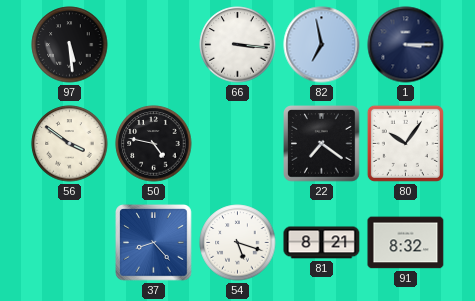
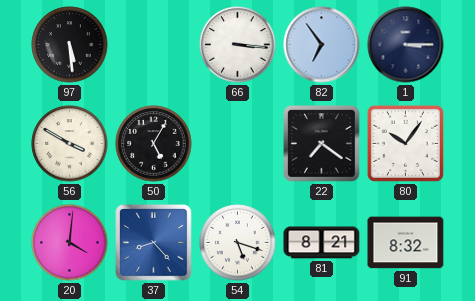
82: 6:58 -> 6:54 (322, 45)
56: 3:51 -> 3:50 (70, 144)
50: 4:47 -> 5:05 (154, 144)
20: none -> 4:01 (70, 243)
